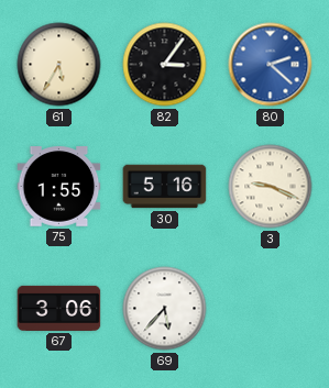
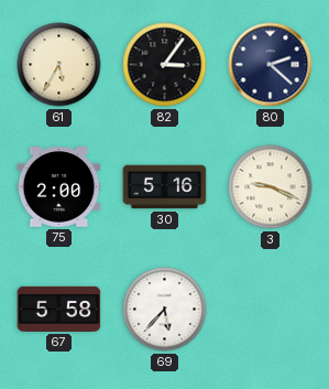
80 dial: blue -> navy (271, 65)
75: 1:55 -> 2:00 (59, 187)
67: 3:06 -> 5:58 (59, 309)
